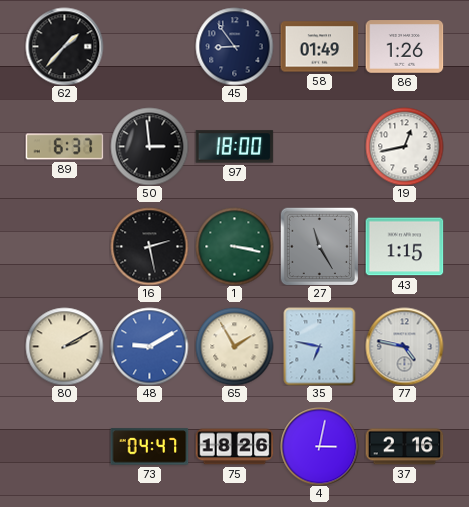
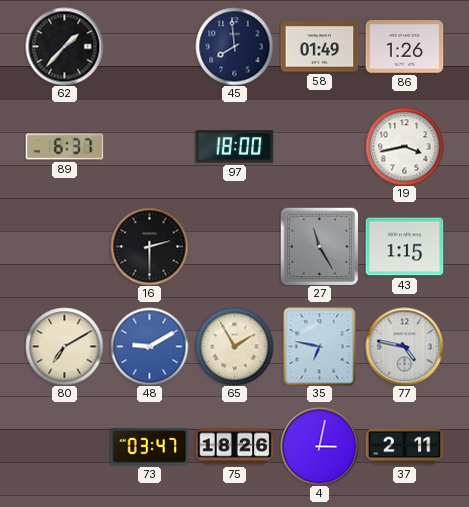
45: 8:54 -> 7:59 (234, 46)
50: 2:59 -> none (149, 146)
19: 12:43 -> 3:43 (404, 146)
16: 2:28 -> 2:30 (149, 246)
1: 3:17 -> none (234, 246)
80: 2:10 -> 7:10 (64, 346)
73: 04:47 -> 03:47 (149, 447)
37: 2:16 -> 2:11 (404, 447)
